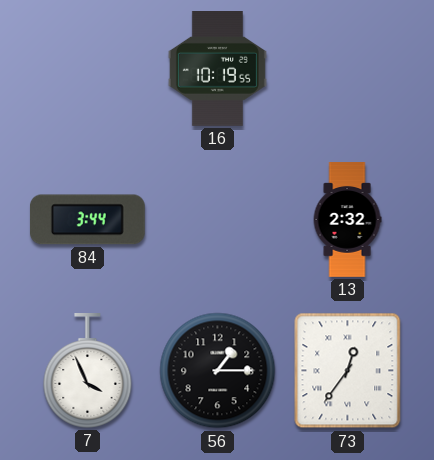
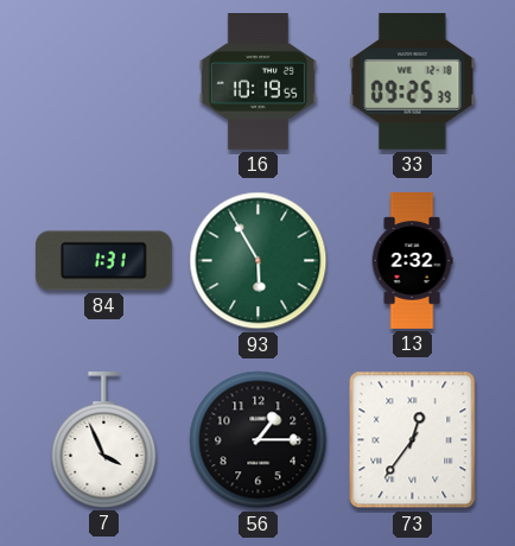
33: none -> 09:25 (413, 81)
84: 3:44 -> 1:31 (103, 261)
93: none -> 5:55 (259, 261)
